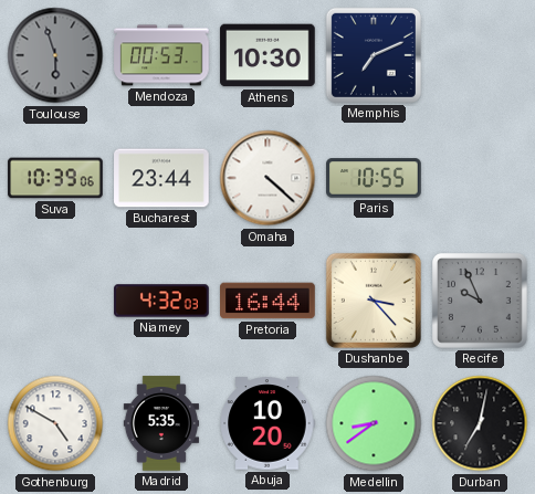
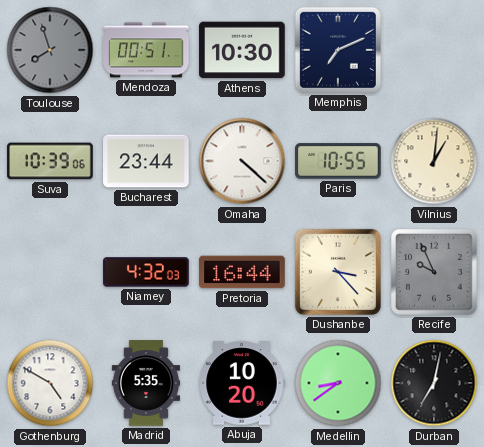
Toulouse: 5:57 -> 7:57 (50, 50)
Mendoza: 00:53 -> 00:51 (146, 50)
Vilnius: none -> 1:01 (434, 161)
